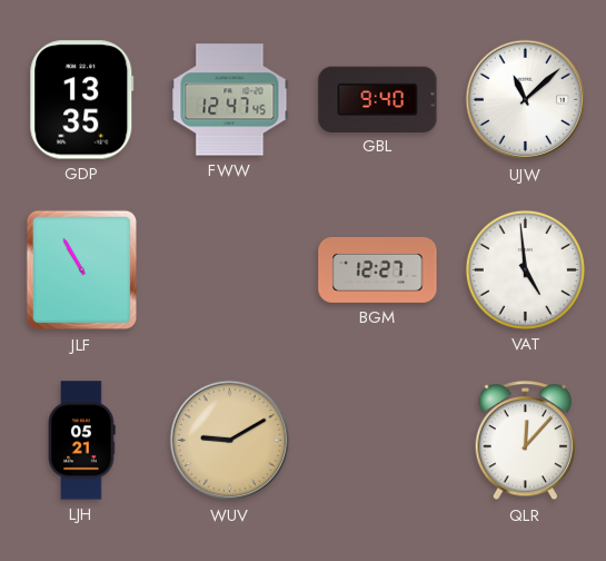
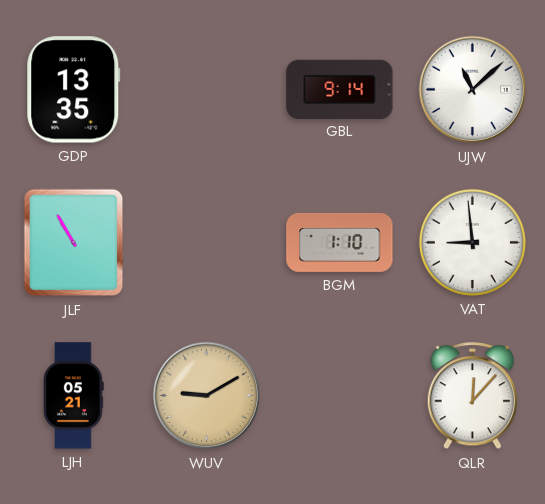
FWW: 12:47 -> none (230, 100)
GBL: 9:40 -> 9:14 (340, 89)
BGM: 12:27 -> 1:10 (340, 242)
VAT: 4:59 -> 8:59 (472, 242)
